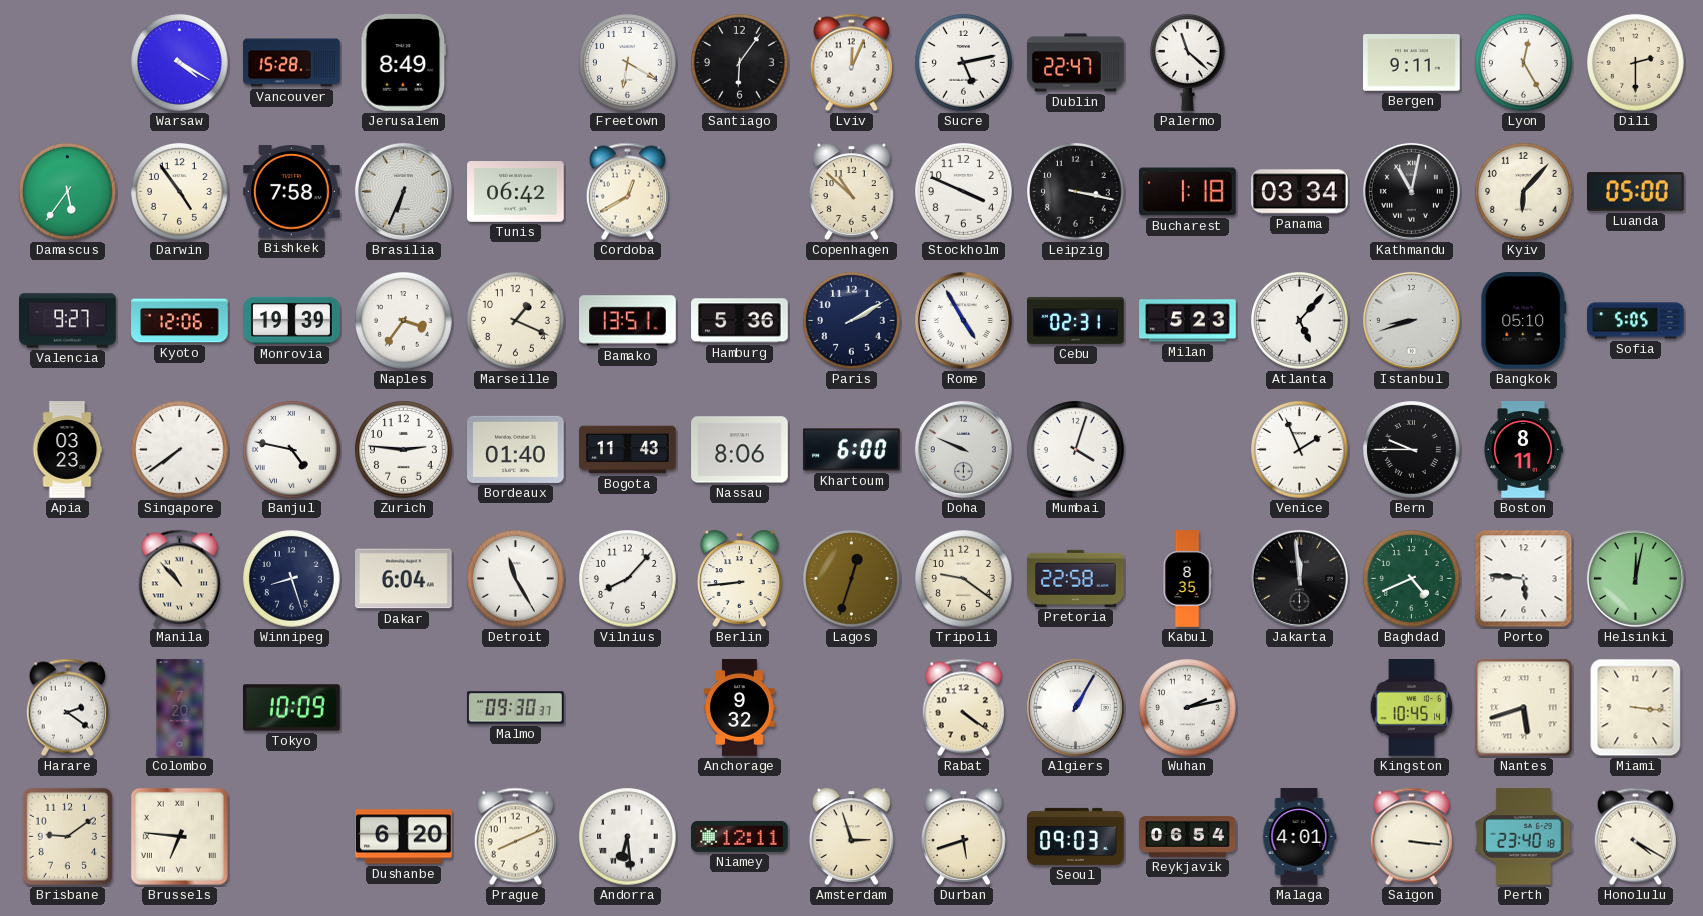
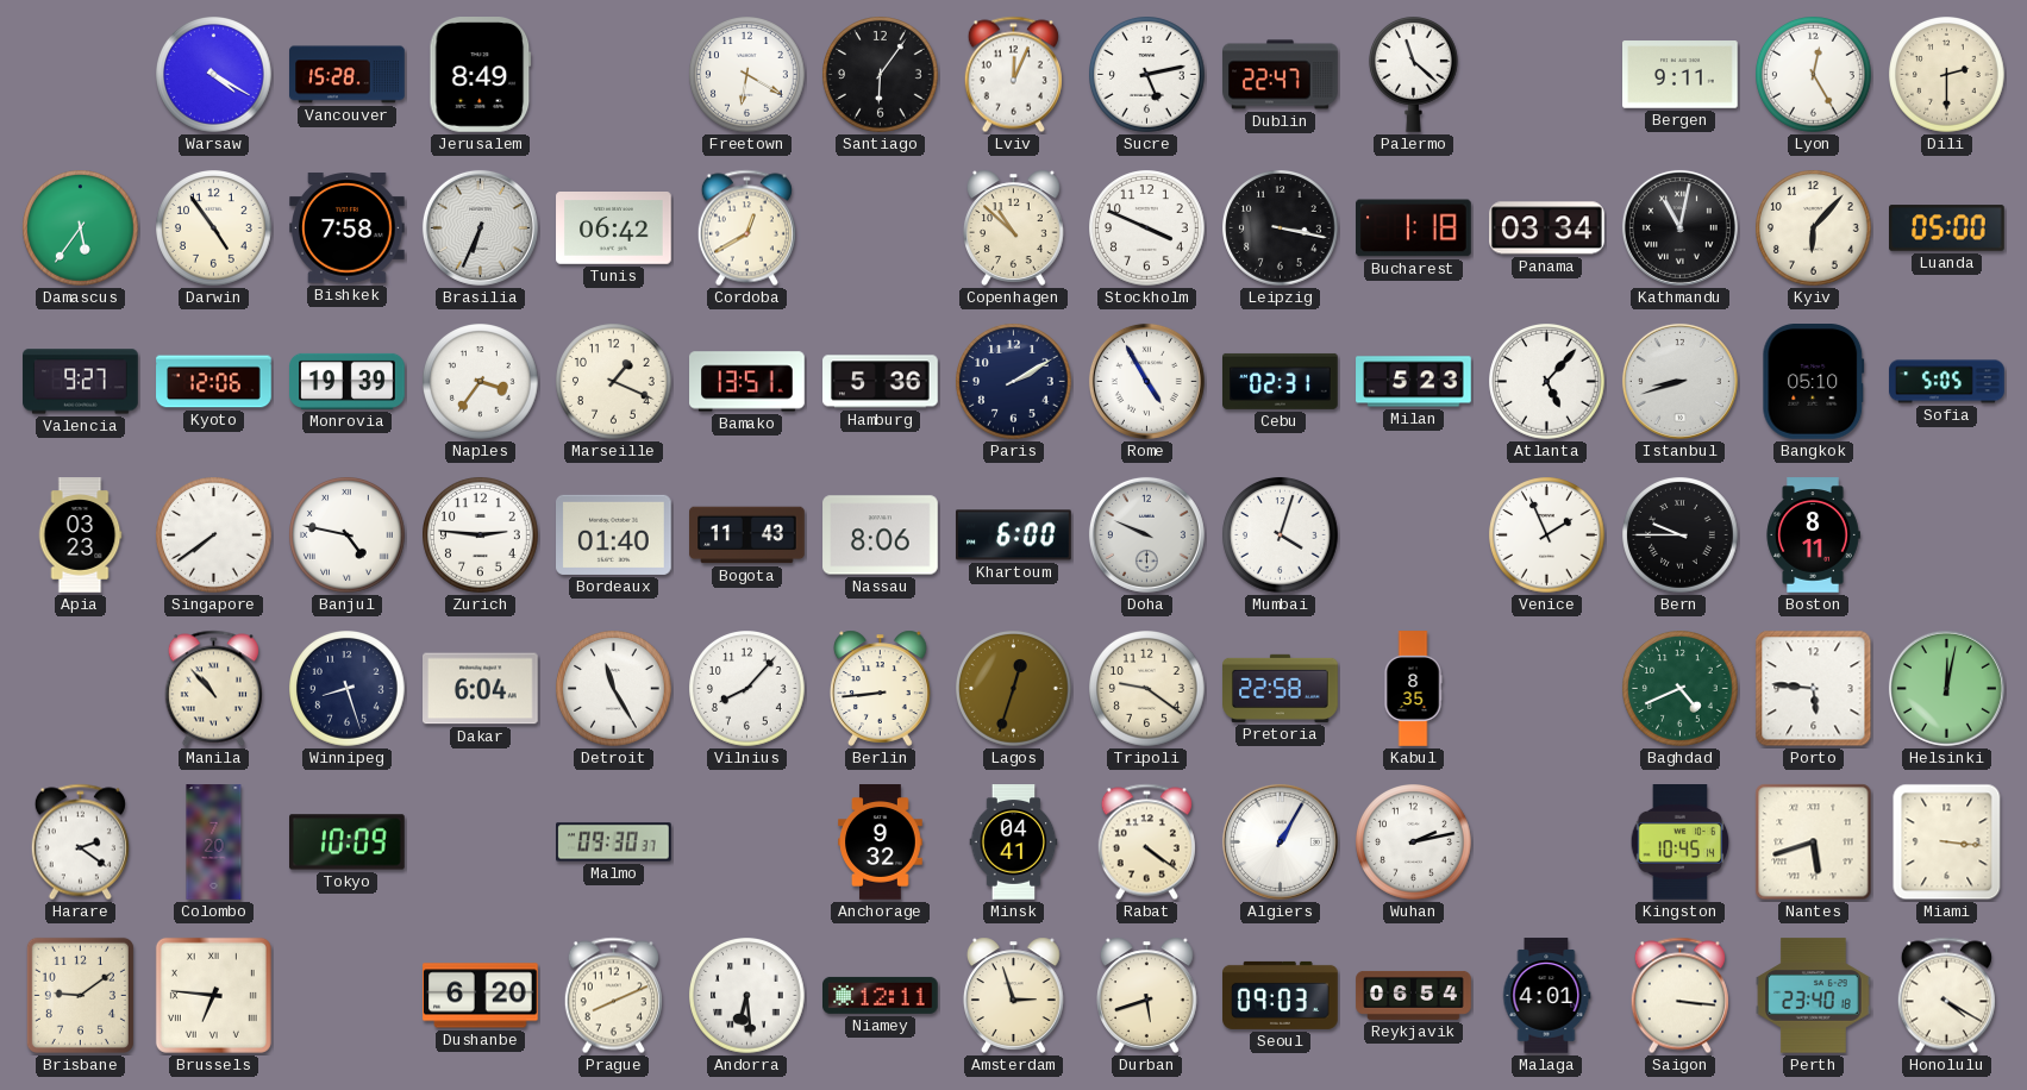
Jakarta: 11:59 -> none (1299, 578)
Minsk: none -> 04:41 (1014, 842)
